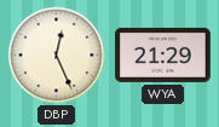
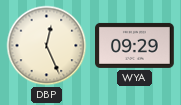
WYA: 21:29 -> 09:29 (135, 45)
